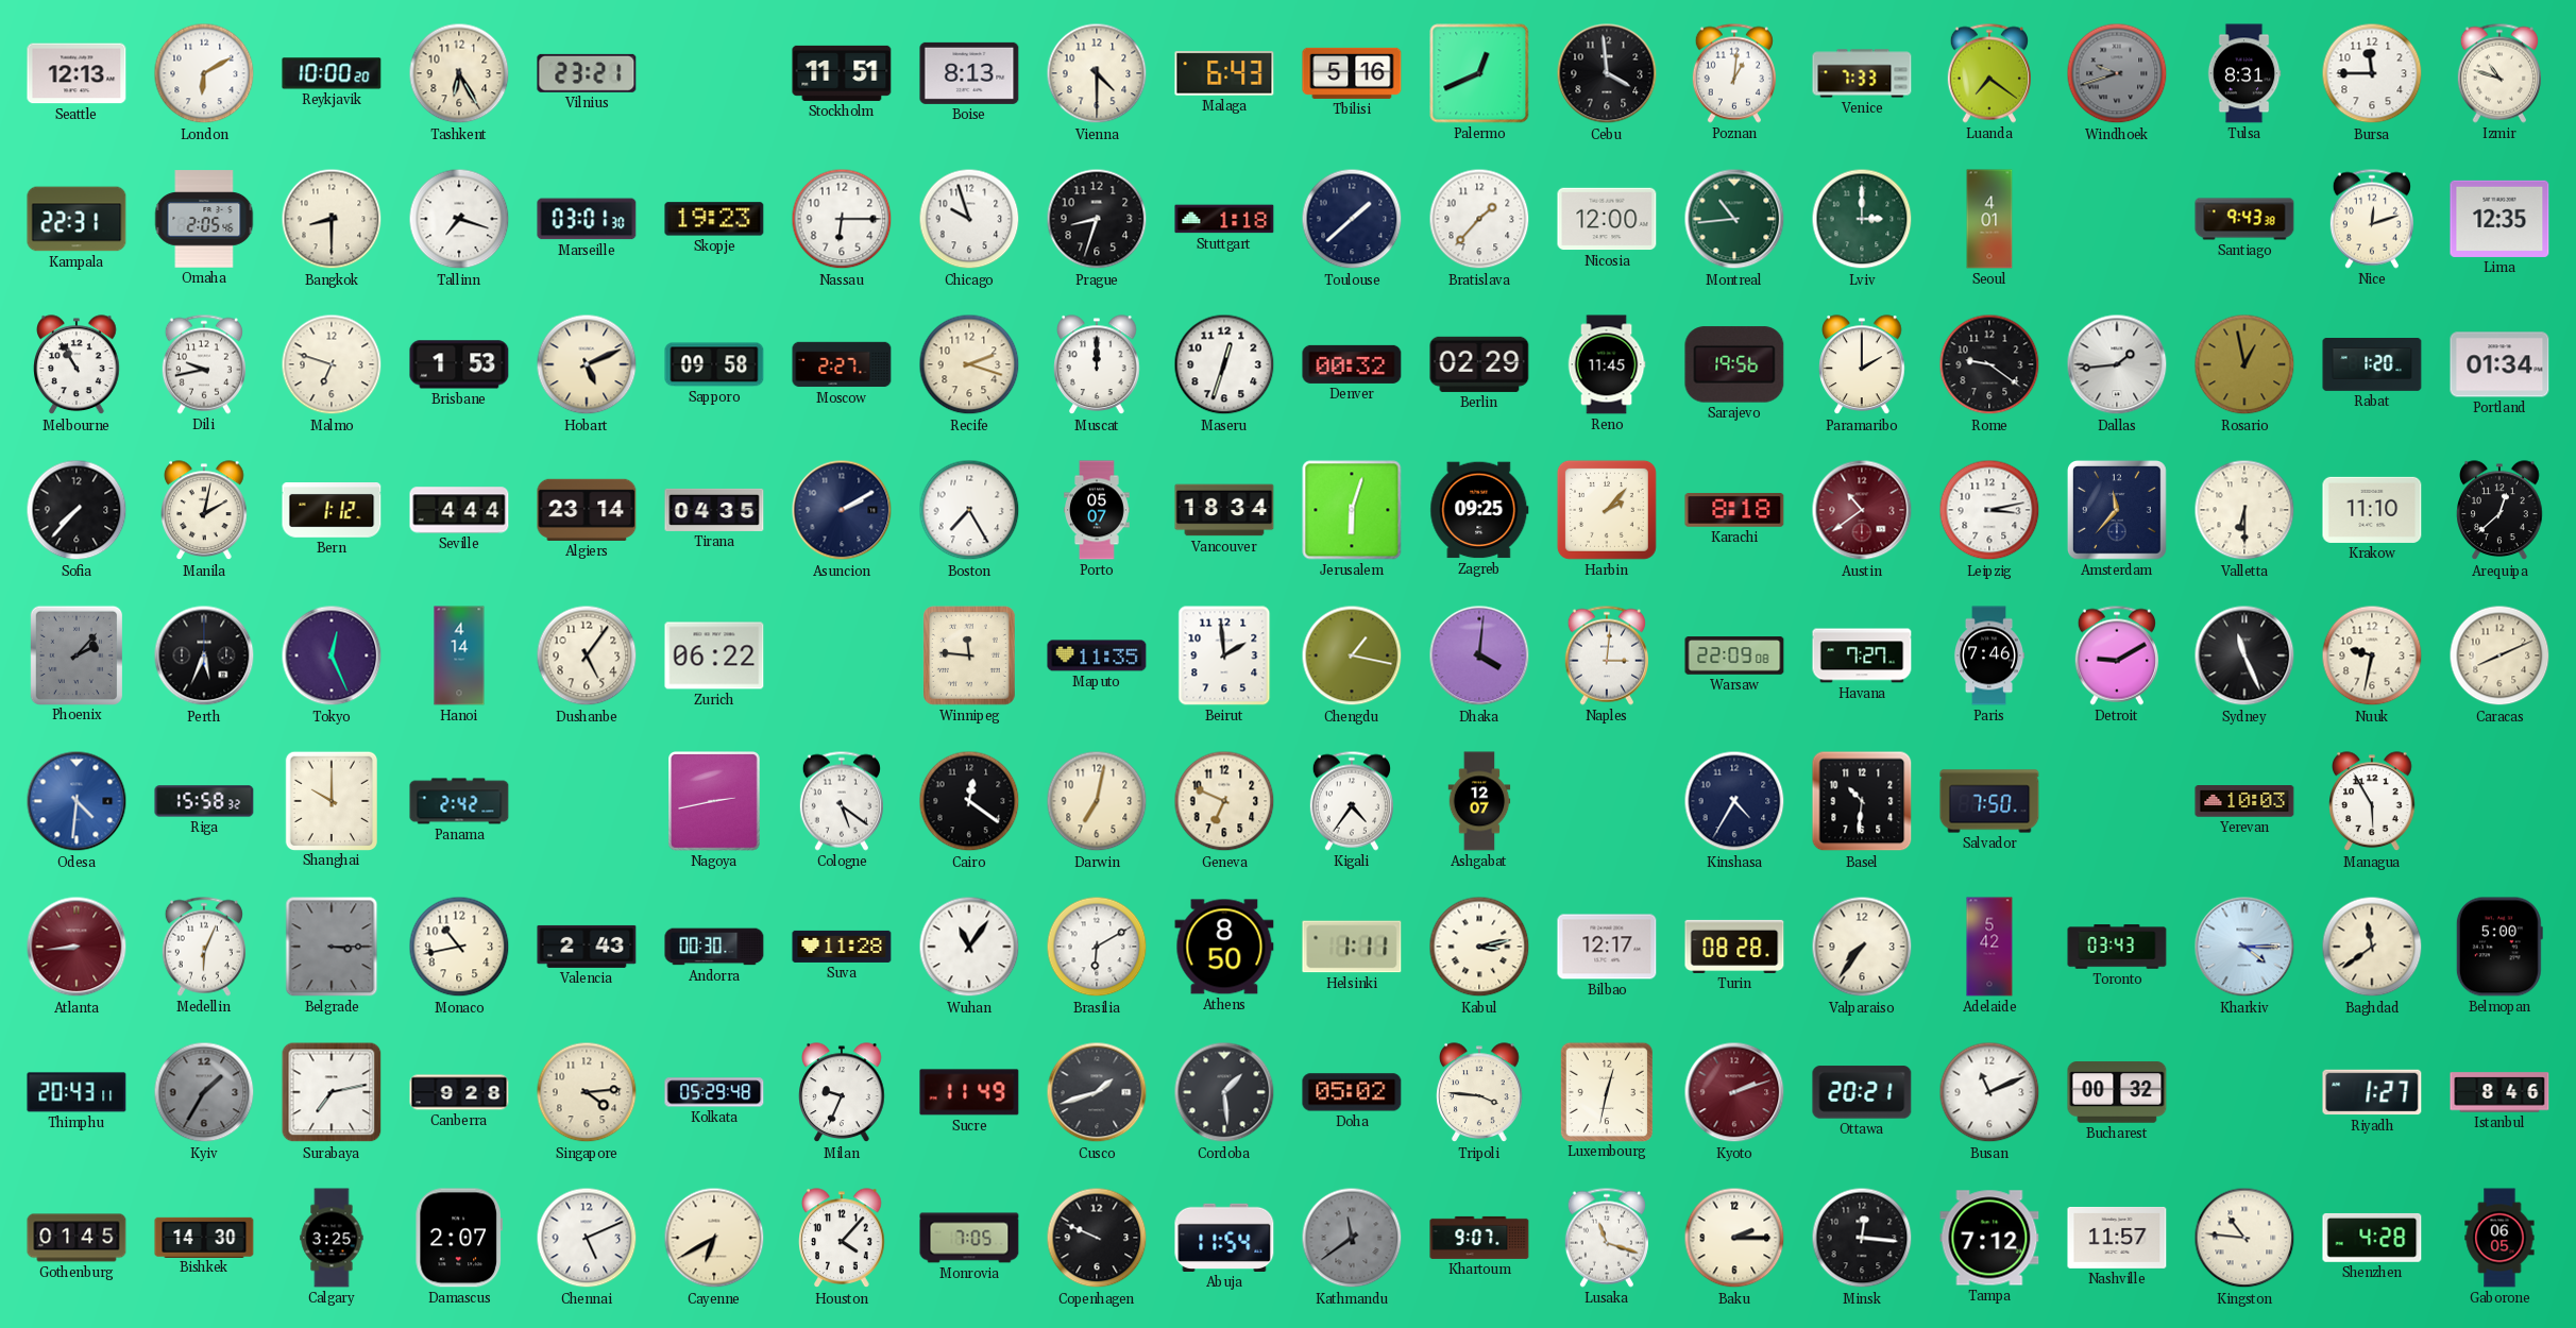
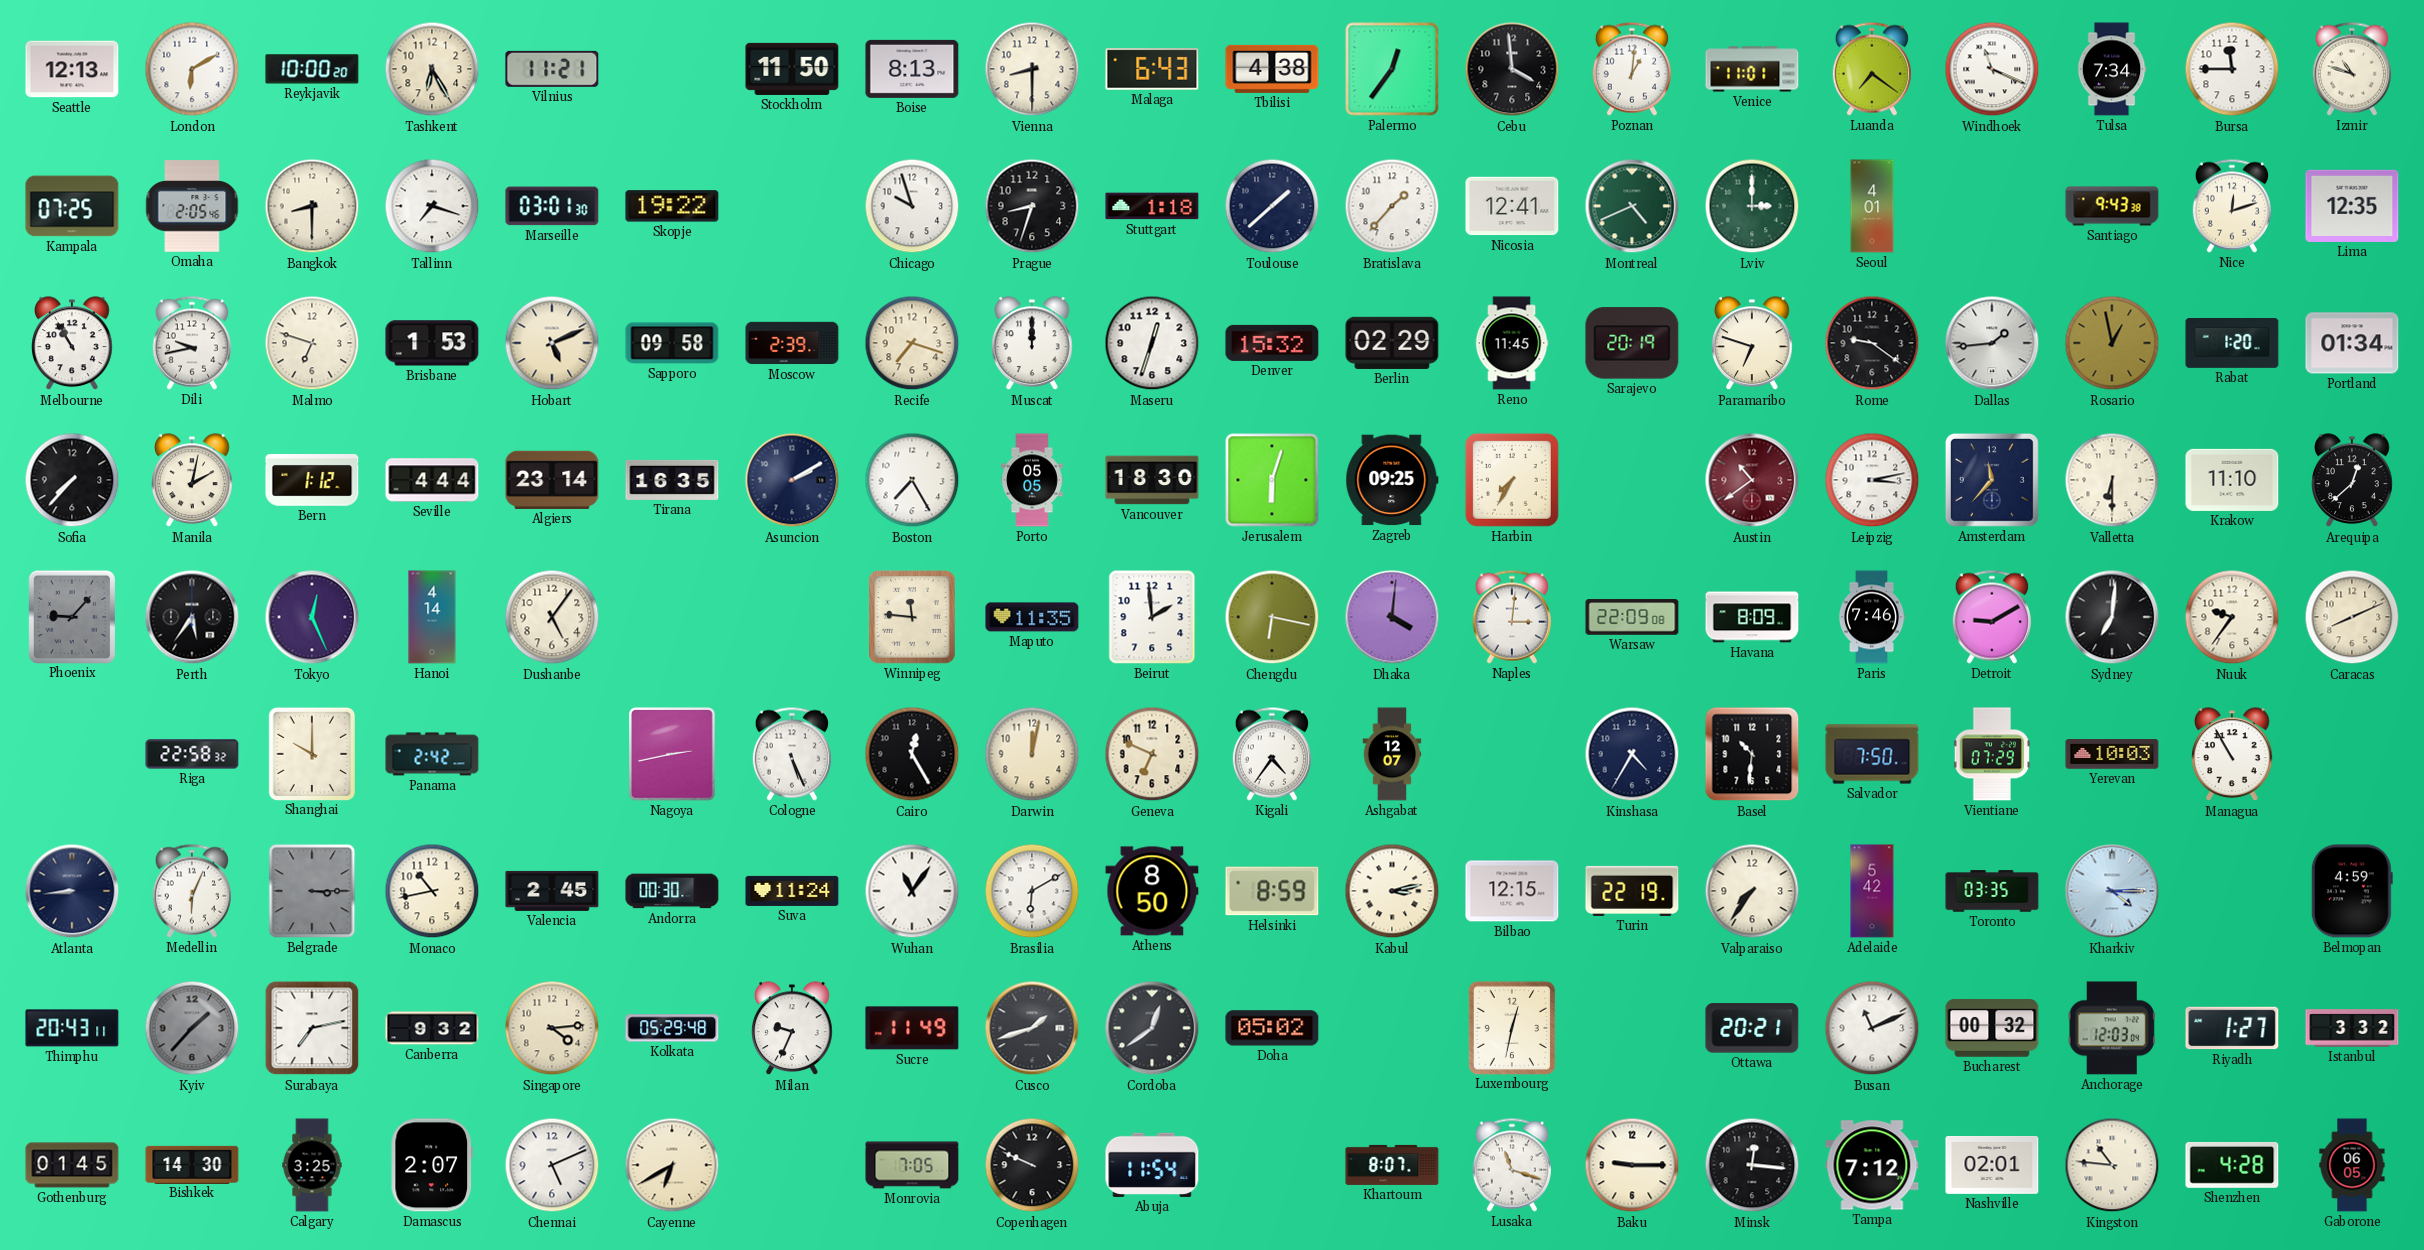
Vilnius: 23:21 -> 11:21 (552, 69)
Stockholm: 11:51 -> 11:50 (792, 69)
Vienna: 4:30 -> 8:30 (1032, 69)
Tbilisi: 5:16 -> 4:38 (1272, 69)
Palermo: 12:41 -> 12:36 (1392, 69)
Venice: 7:33 -> 11:01 (1752, 69)
Windhoek: 9:42 -> 11:19 (1992, 69)
Windhoek dial: grey -> white (1992, 69)
Tulsa: 8:31 -> 7:34 (2112, 69)
Kampala: 22:31 -> 07:25 (72, 206)
Skopje: 19:23 -> 19:22 (672, 206)
Nassau: 6:15 -> none (842, 219)
Nicosia: 12:00 -> 12:41 (1512, 206)
Montreal: 10:44 -> 4:41 (1632, 206)
Moscow: 2:27 -> 2:39 (792, 343)
Recife: 2:18 -> 7:18 (912, 343)
Denver: 00:32 -> 15:32 (1272, 343)
Sarajevo: 19:56 -> 20:19 (1632, 343)
Paramaribo: 2:00 -> 6:48 (1752, 344)
Tirana: 04:35 -> 16:35 (672, 480)
Porto: 05:07 -> 05:05 (1033, 480)
Vancouver: 18:34 -> 18:30 (1152, 480)
Harbin: 2:07 -> 7:35 (1512, 480)
Karachi: 8:18 -> none (1734, 510)
Phoenix: 2:07 -> 9:07 (71, 616)
Perth: 5:34 -> 5:36 (192, 617)
Zurich: 06:22 -> none (714, 656)
Chengdu: 1:17 -> 6:17 (1272, 617)
Havana: 7:27 -> 8:09 (1752, 617)
Sydney: 11:26 -> 7:01 (2112, 617)
Nuuk: 9:32 -> 9:36 (2232, 617)
Odesa: 4:31 -> none (77, 801)
Riga: 15:58 -> 22:58 (192, 754)
Cologne: 5:21 -> 5:26 (792, 754)
Cairo: 12:21 -> 12:25 (912, 754)
Darwin: 7:02 -> 12:02 (1032, 754)
Vientiane: none -> 07:29 (1992, 754)
Managua: 5:55 -> 10:55 (2232, 755)
Atlanta dial: burgundy -> navy (72, 891)
Valencia: 2:43 -> 2:45 (552, 891)
Suva: 11:28 -> 11:24 (792, 891)
Helsinki: 1:11 -> 8:59 (1272, 891)
Bilbao: 12:17 -> 12:15 (1512, 891)
Turin: 08:28 -> 22:19 (1632, 891)
Toronto: 03:43 -> 03:35 (1992, 891)
Baghdad: 11:39 -> none (2372, 947)
Belmopan: 5:00 -> 4:59 (2352, 891)
Kyiv: 1:35 -> 1:37 (192, 1028)
Canberra: 9:28 -> 9:32 (432, 1028)
Cordoba: 1:29 -> 12:39 (1152, 1028)
Tripoli: 3:46 -> none (1479, 1093)
Kyoto: 2:12 -> none (1734, 1092)
Anchorage: none -> 12:03 (2112, 1028)
Istanbul: 8:46 -> 3:32 (2352, 1028)
Houston: 4:07 -> none (842, 1239)
Kathmandu: 11:39 -> none (1352, 1238)
Khartoum: 9:07 -> 8:07 (1392, 1165)
Baku: 2:15 -> 9:15 (1632, 1165)
Nashville: 11:57 -> 02:01 (1992, 1165)
